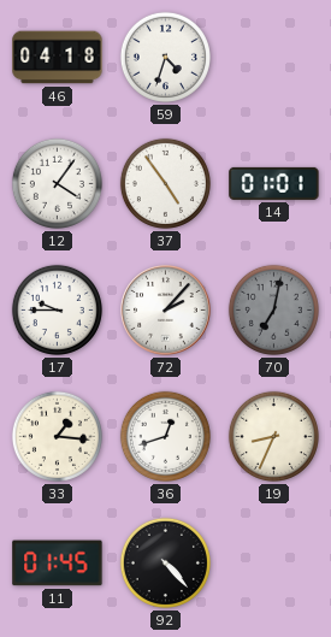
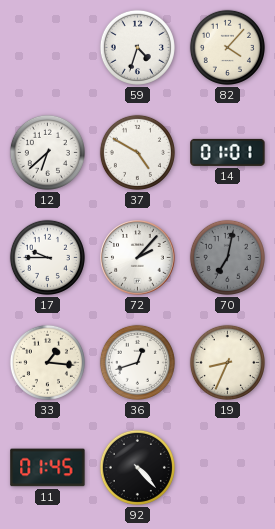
46: 04:18 -> none (58, 58)
82: none -> 4:07 (227, 47)
12: 4:06 -> 6:38 (47, 152)
37: 4:54 -> 4:50 (137, 152)
